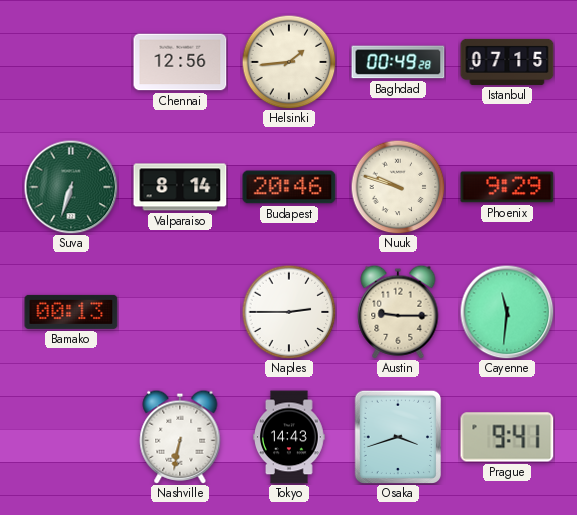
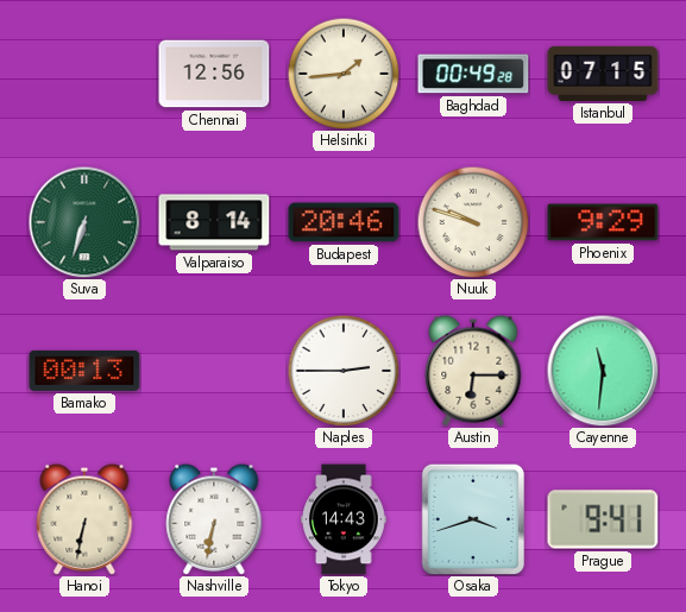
Austin: 9:15 -> 6:15 (473, 371)
Hanoi: none -> 6:32 (84, 519)
